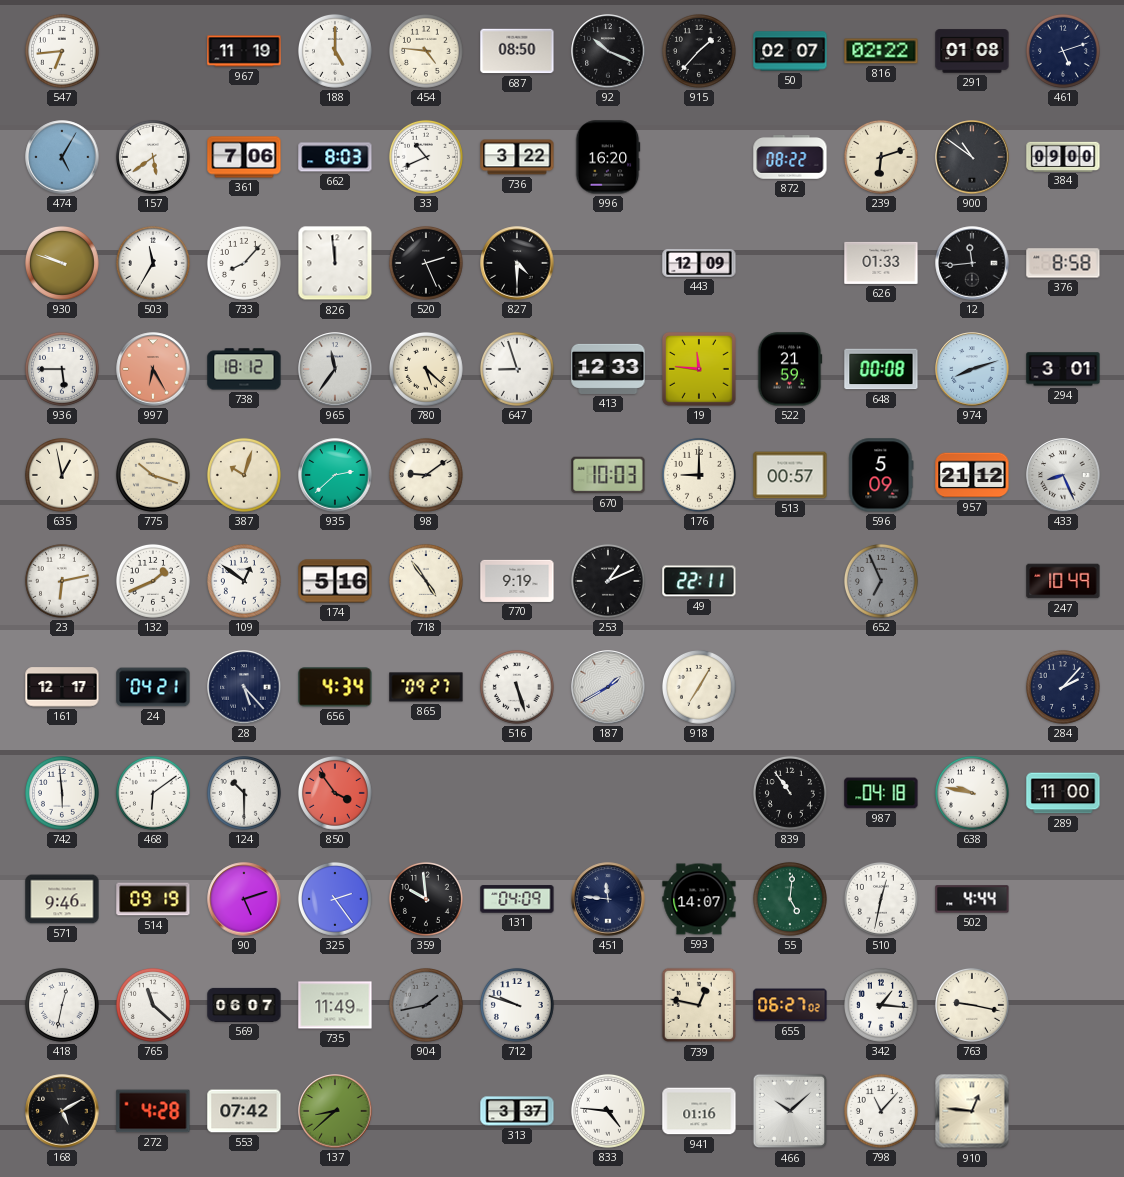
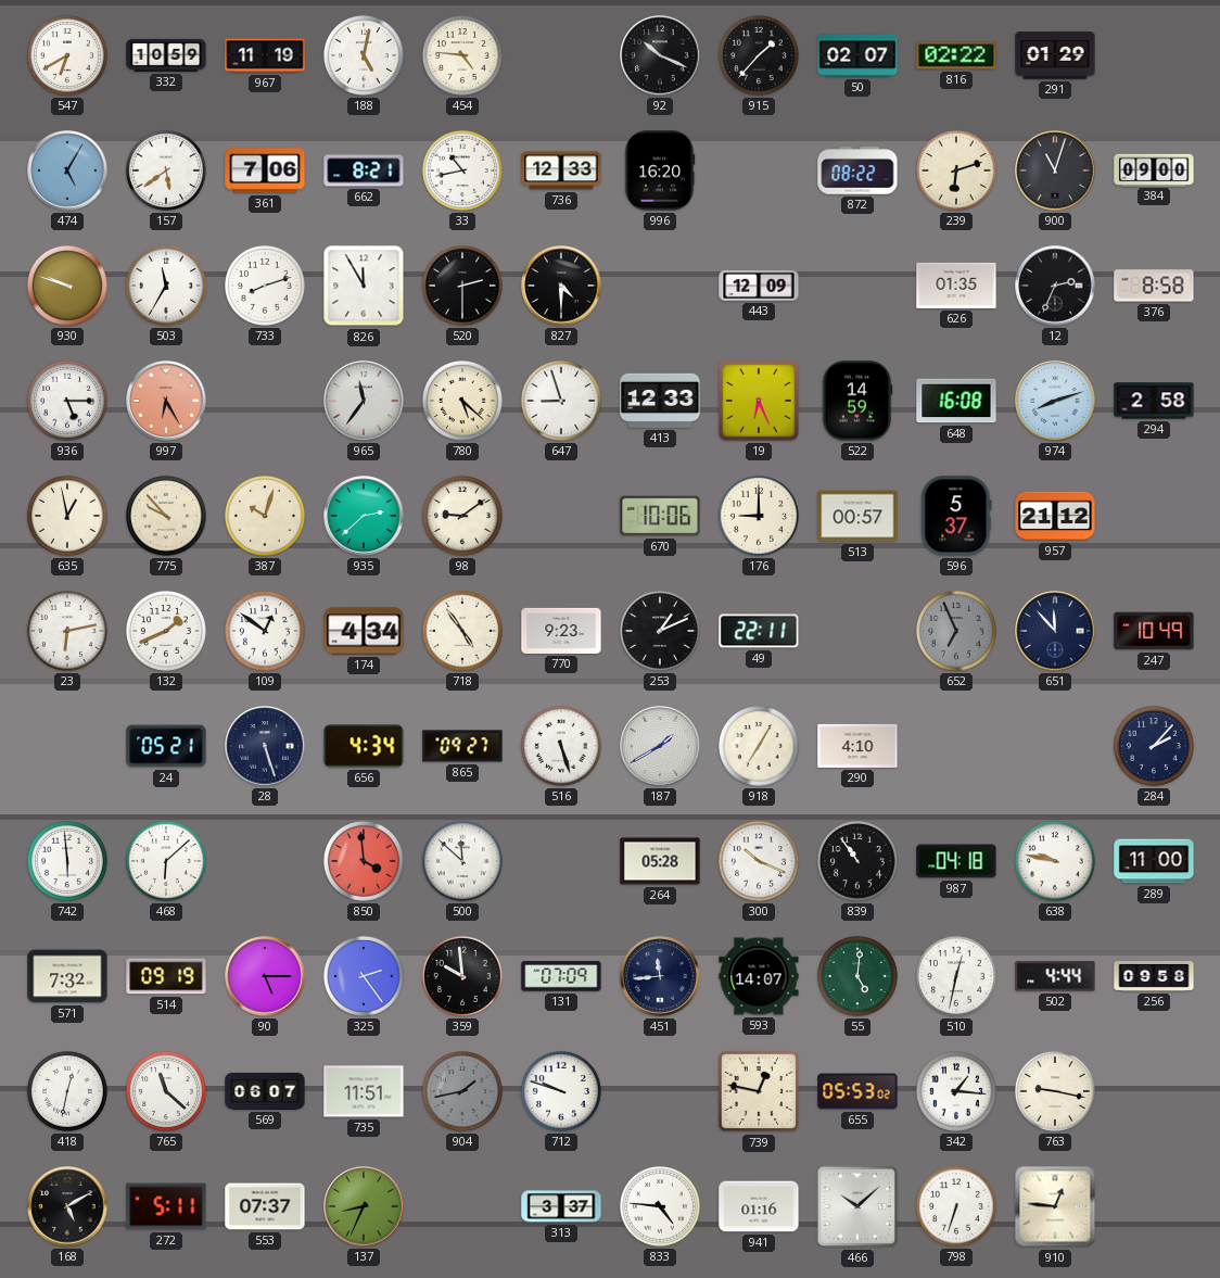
547: 6:44 -> 6:40 (67, 55)
332: none -> 10:59 (166, 55)
188: 5:00 -> 5:02 (364, 55)
687: 08:50 -> none (517, 51)
291: 01:08 -> 01:29 (1055, 55)
461: 5:12 -> none (1063, 51)
662: 8:03 -> 8:21 (364, 170)
33: 10:41 -> 10:43 (462, 170)
736: 3:22 -> 12:33 (561, 170)
900: 10:51 -> 11:03 (1055, 170)
733: 8:07 -> 8:12 (265, 286)
826: 11:59 -> 11:55 (364, 286)
520: 2:26 -> 2:30 (462, 286)
626: 01:33 -> 01:35 (956, 286)
12: 11:44 -> 2:34 (1055, 286)
936: 5:45 -> 5:15 (67, 401)
738: 18:12 -> none (244, 369)
19: 11:46 -> 6:26 (760, 402)
522: 21:59 -> 14:59 (857, 401)
648: 00:08 -> 16:08 (956, 401)
294: 3:01 -> 2:58 (1154, 401)
775: 10:18 -> 9:53 (166, 516)
670: 10:03 -> 10:06 (660, 516)
596: 5:09 -> 5:37 (956, 516)
433: 8:26 -> none (1063, 475)
174: 5:16 -> 4:34 (364, 631)
770: 9:19 -> 9:23 (561, 631)
651: none -> 11:53 (1055, 631)
161: 12:17 -> none (62, 687)
24: 04:21 -> 05:21 (166, 746)
28: 5:23 -> 5:27 (265, 746)
290: none -> 4:10 (857, 746)
468: 6:09 -> 6:08 (166, 861)
124: 10:30 -> none (244, 793)
850: 3:54 -> 3:59 (364, 861)
500: none -> 11:52 (462, 861)
264: none -> 05:28 (660, 861)
300: none -> 10:19 (759, 861)
571: 9:46 -> 7:32 (67, 976)
90: 5:12 -> 5:15 (265, 976)
131: 04:09 -> 07:09 (561, 976)
451: 11:46 -> 11:44 (660, 976)
256: none -> 09:58 (1154, 977)
735: 11:49 -> 11:51 (364, 1091)
655: 06:27 -> 05:53 (857, 1091)
272: 4:28 -> 5:11 (166, 1206)
553: 07:42 -> 07:37 (265, 1206)
137: 8:38 -> 8:34 (364, 1206)
798: 11:07 -> 6:33 (956, 1206)
